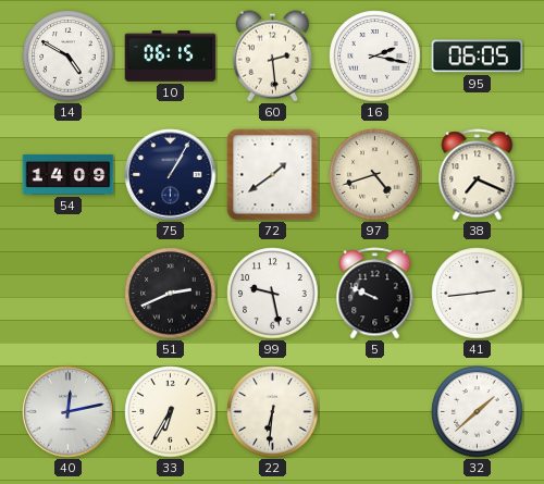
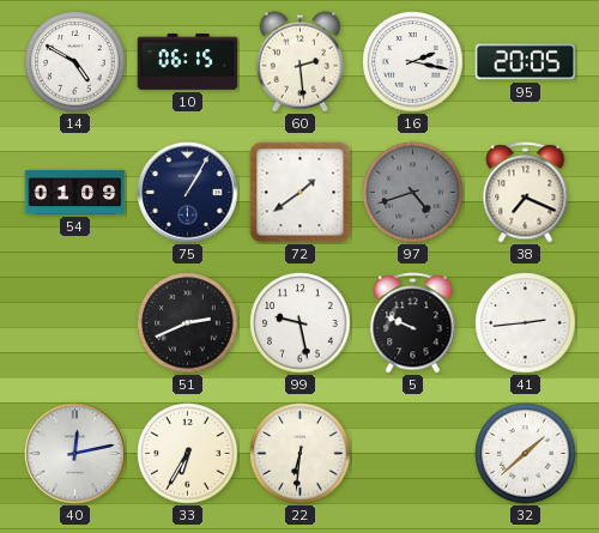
95: 06:05 -> 20:05 (526, 62)
54: 14:09 -> 01:09 (75, 192)
97 dial: cream -> grey (413, 193)
